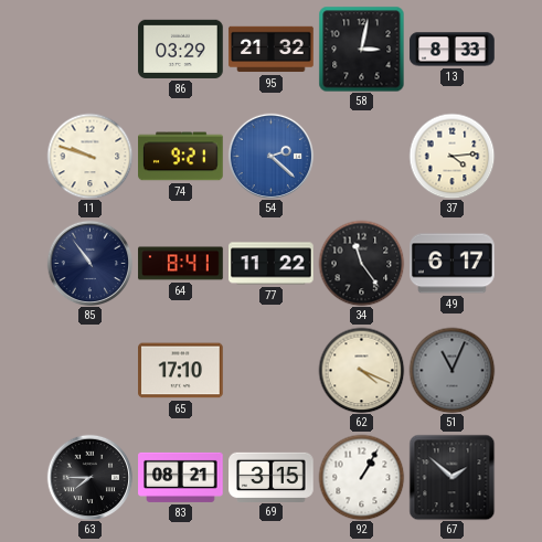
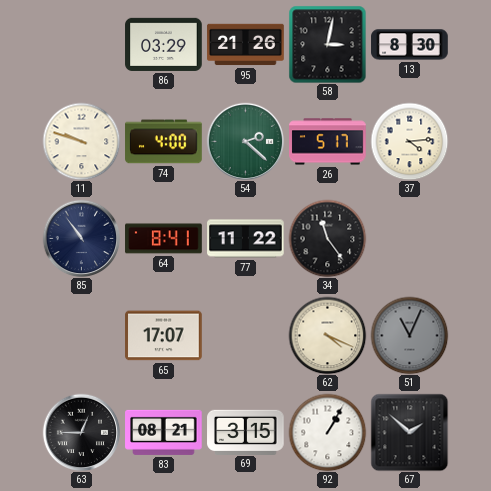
95: 21:32 -> 21:26 (246, 45)
13: 8:33 -> 8:30 (410, 45)
74: 9:21 -> 4:00 (164, 142)
54 dial: blue -> green (245, 141)
26: none -> 5:17 (328, 142)
49: 6:17 -> none (453, 264)
65: 17:10 -> 17:07 (164, 336)
63: 7:45 -> 12:45 (81, 432)
